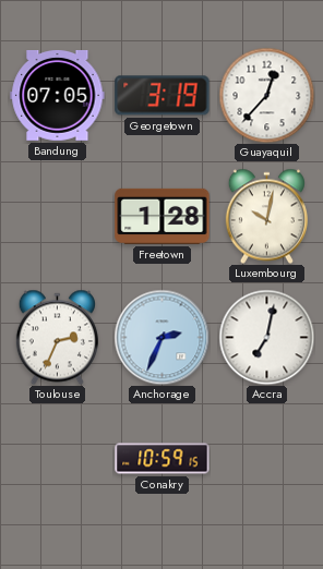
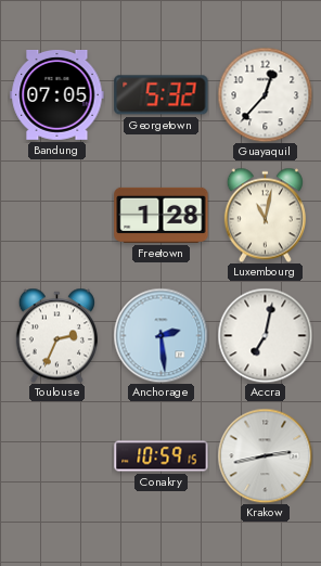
Georgetown: 3:19 -> 5:32 (162, 95)
Luxembourg: 10:02 -> 11:02 (265, 215)
Anchorage: 2:34 -> 2:29 (160, 335)
Krakow: none -> 2:43 (265, 455)
